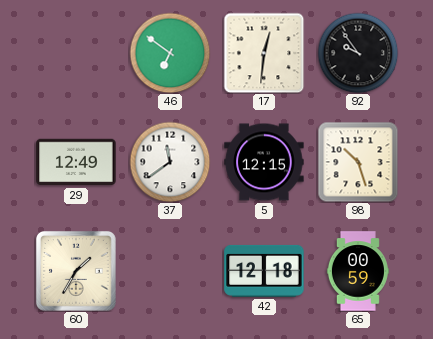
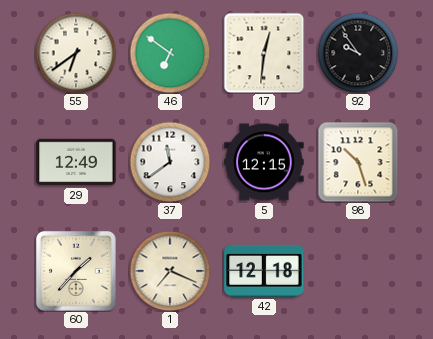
55: none -> 6:39 (76, 53)
60: 1:35 -> 1:37 (76, 271)
1: none -> 7:19 (170, 271)
65: 00:59 -> none (358, 271)
